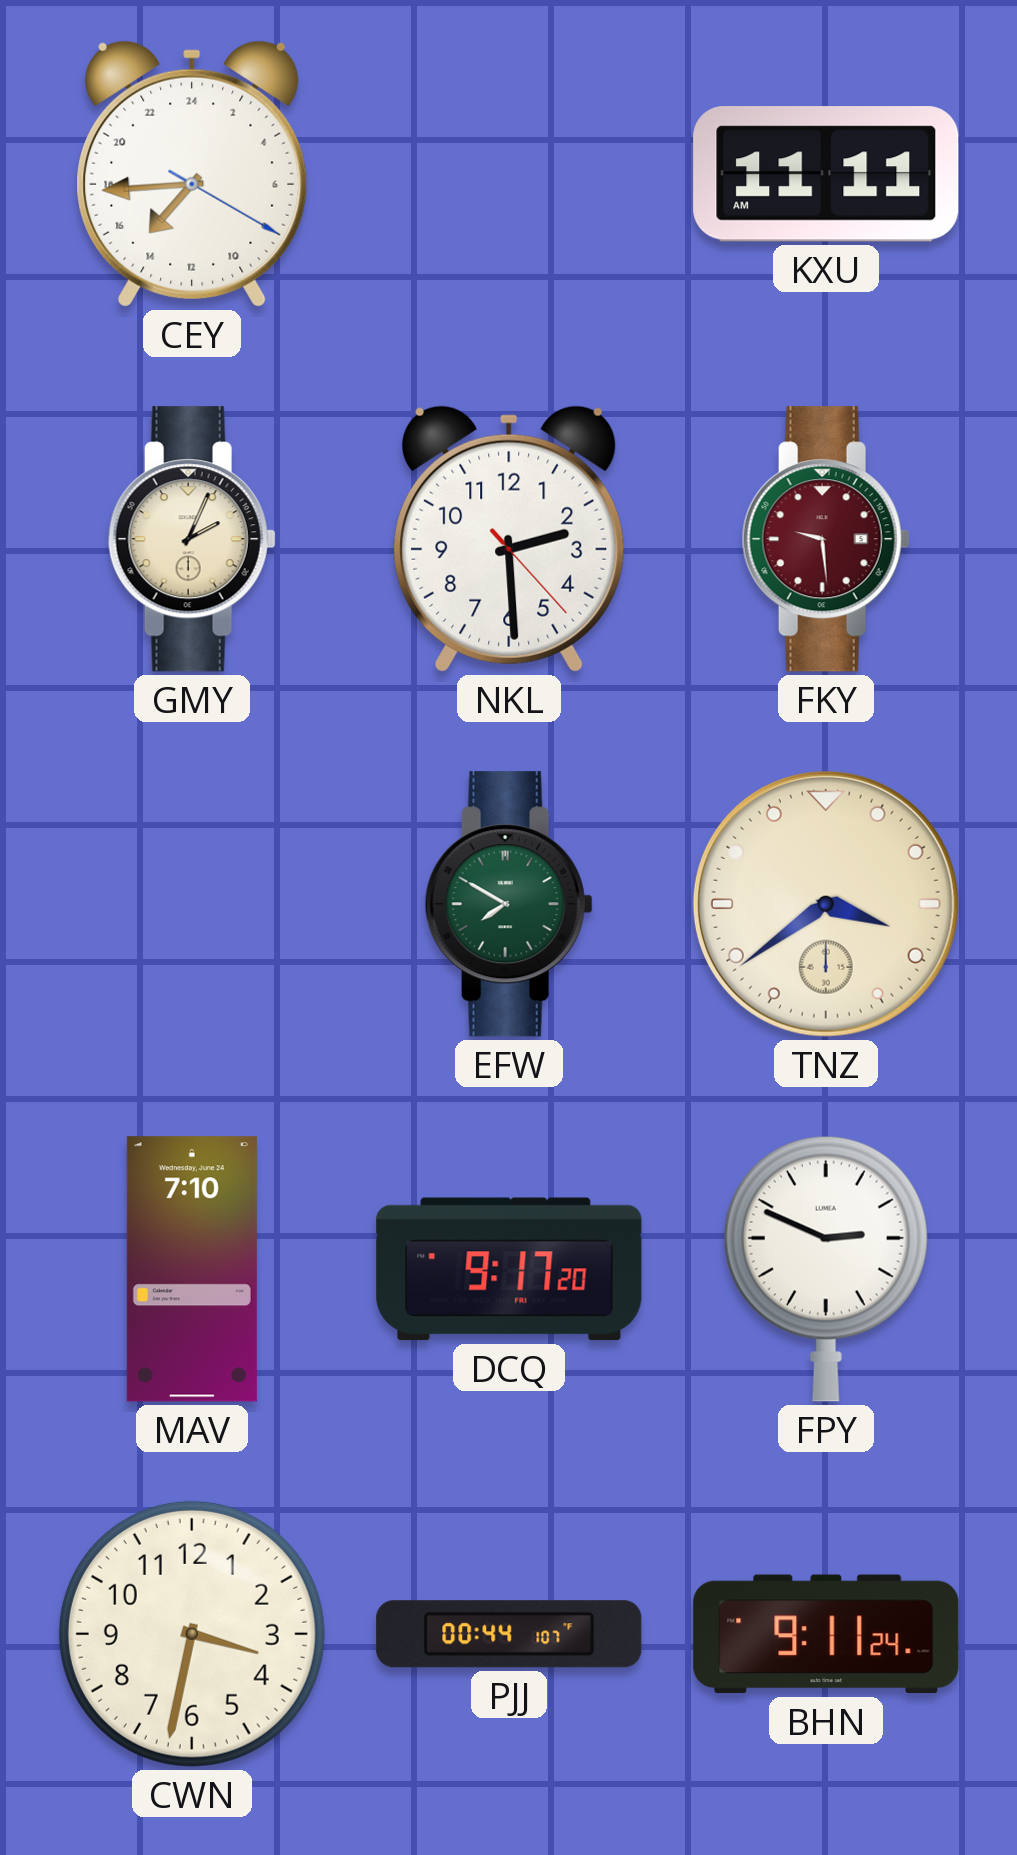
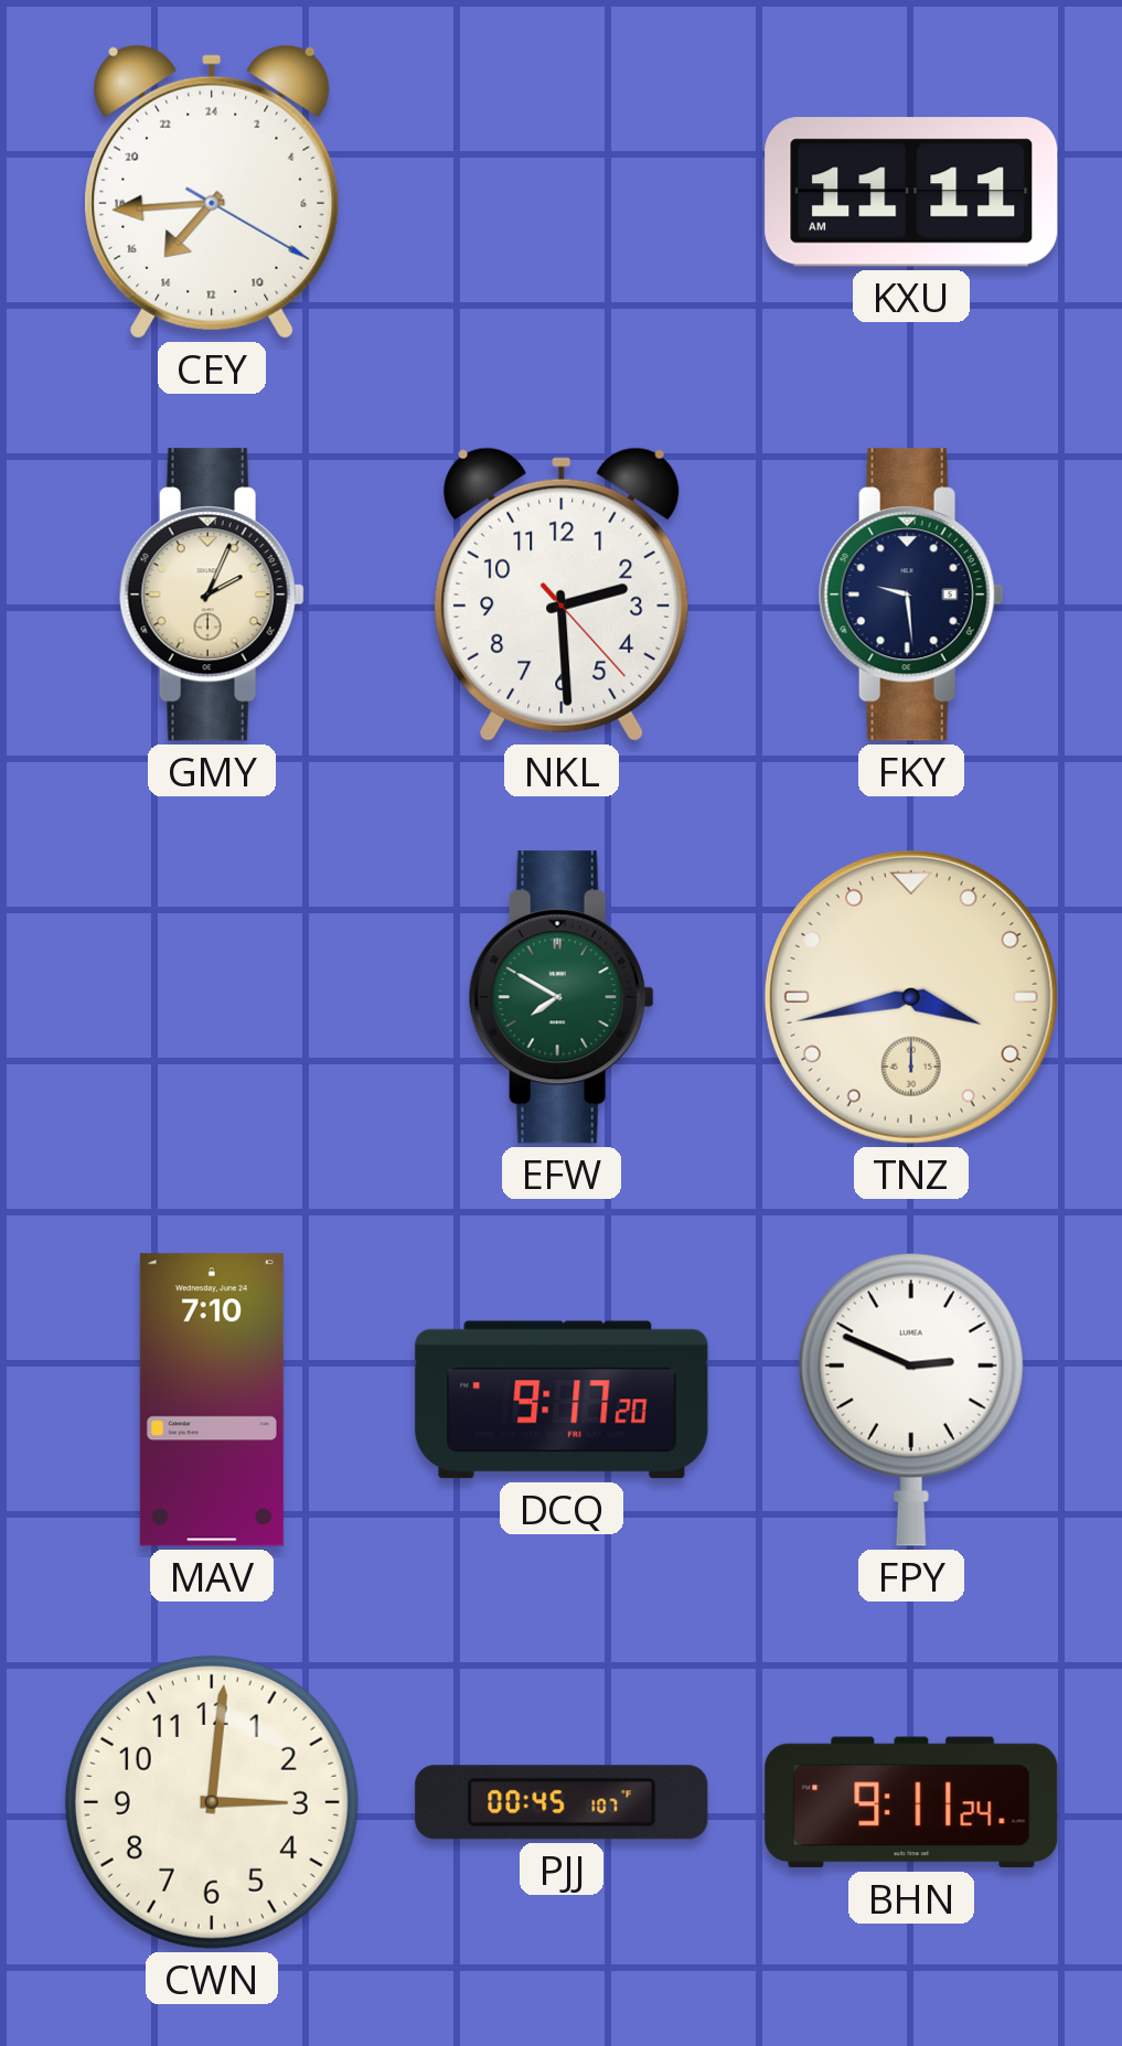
FKY dial: burgundy -> navy (911, 594)
TNZ: 3:39 -> 3:43 (911, 997)
CWN: 3:32 -> 3:01 (212, 1802)
PJJ: 00:44 -> 00:45 (562, 1802)
